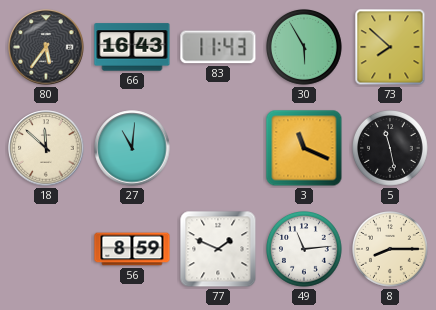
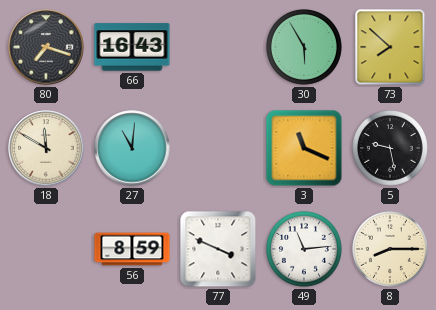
80: 5:36 -> 7:18 (46, 47)
83: 11:43 -> none (218, 47)
18: 11:52 -> 11:50 (46, 148)
5: 11:28 -> 9:28 (391, 149)
77: 1:49 -> 3:49 (218, 249)
